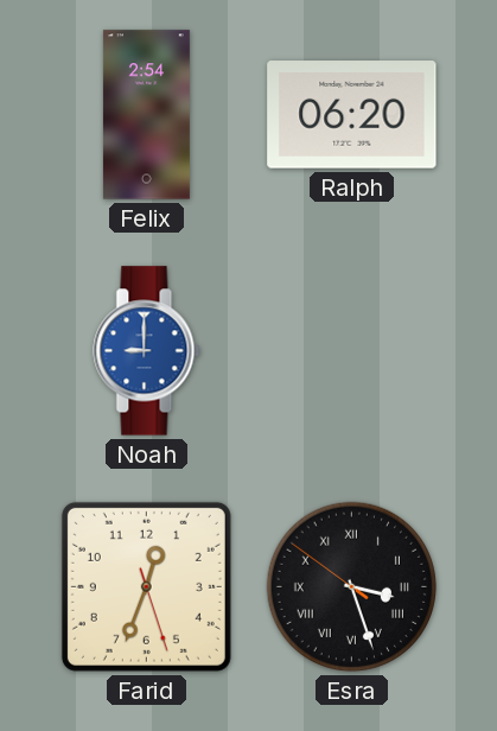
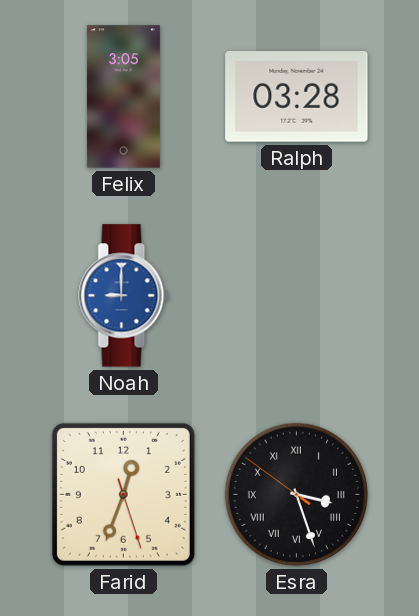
Felix: 2:54 -> 3:05 (123, 97)
Ralph: 06:20 -> 03:28 (297, 97)
